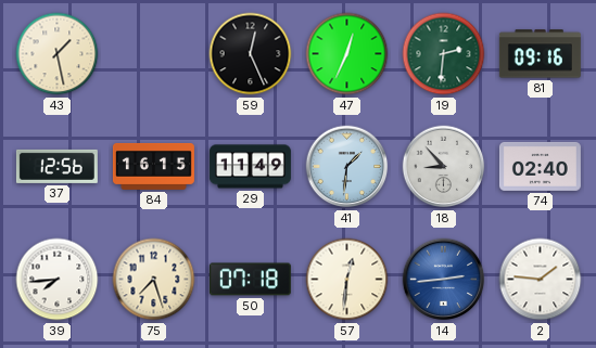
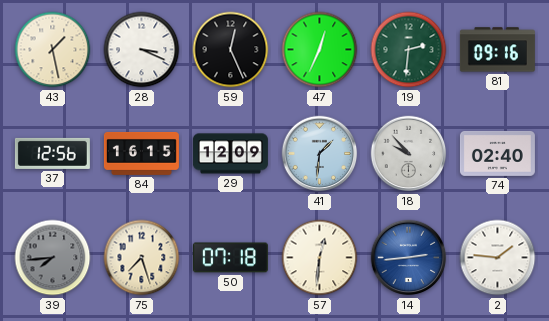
28: none -> 3:19 (142, 50)
29: 11:49 -> 12:09 (230, 154)
18: 8:53 -> 9:53 (409, 154)
39 dial: white -> grey (53, 258)
